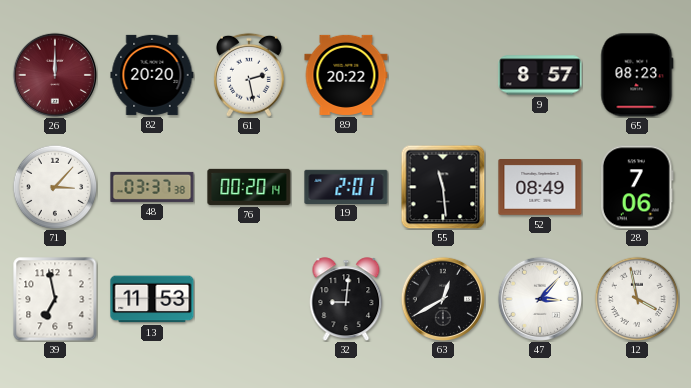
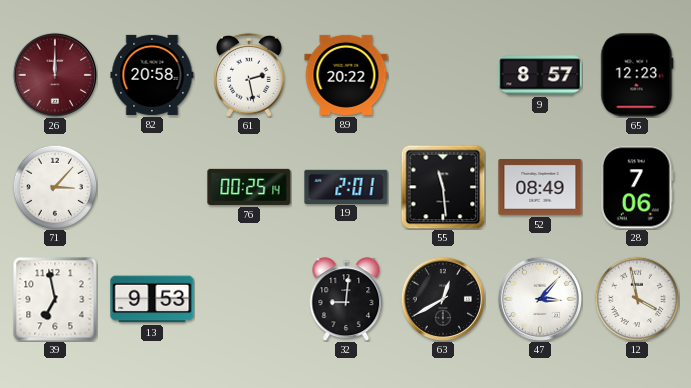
82: 20:20 -> 20:58 (152, 75)
65: 08:23 -> 12:23 (637, 75)
48: 03:37 -> none (152, 187)
76: 00:20 -> 00:25 (249, 187)
13: 11:53 -> 9:53 (152, 299)
